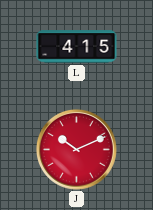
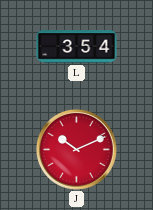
L: 4:15 -> 3:54 (77, 47)
